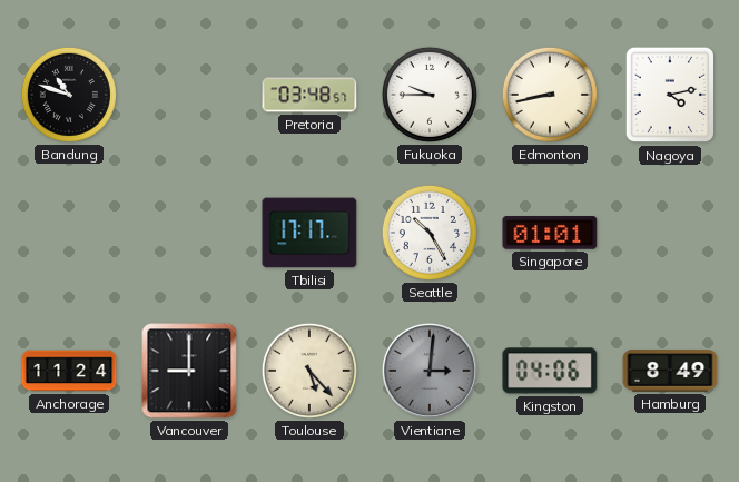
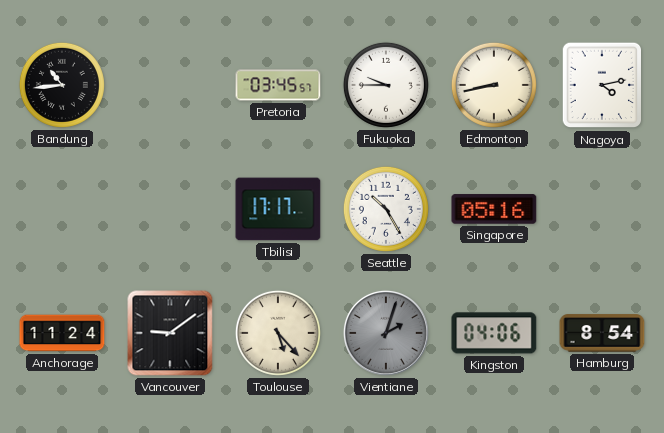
Bandung: 10:48 -> 10:44 (62, 85)
Pretoria: 03:48 -> 03:45 (278, 85)
Singapore: 01:01 -> 05:16 (494, 209)
Vancouver: 9:00 -> 9:09 (170, 333)
Vientiane: 3:01 -> 2:03 (386, 333)
Hamburg: 8:49 -> 8:54 (602, 333)
